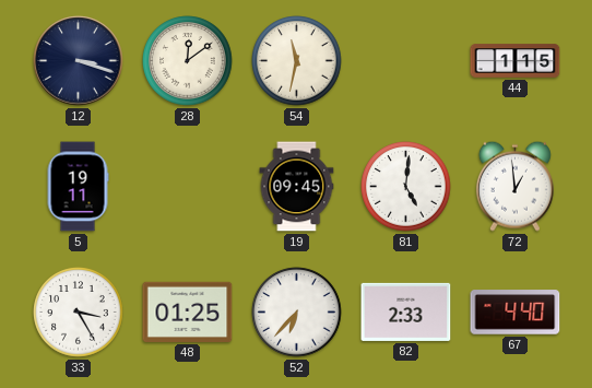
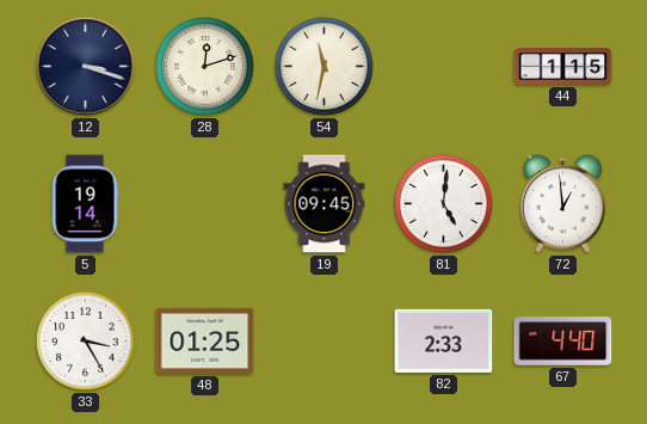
28: 12:09 -> 12:12 (205, 67)
5: 19:11 -> 19:14 (85, 204)
52: 6:37 -> none (297, 313)
